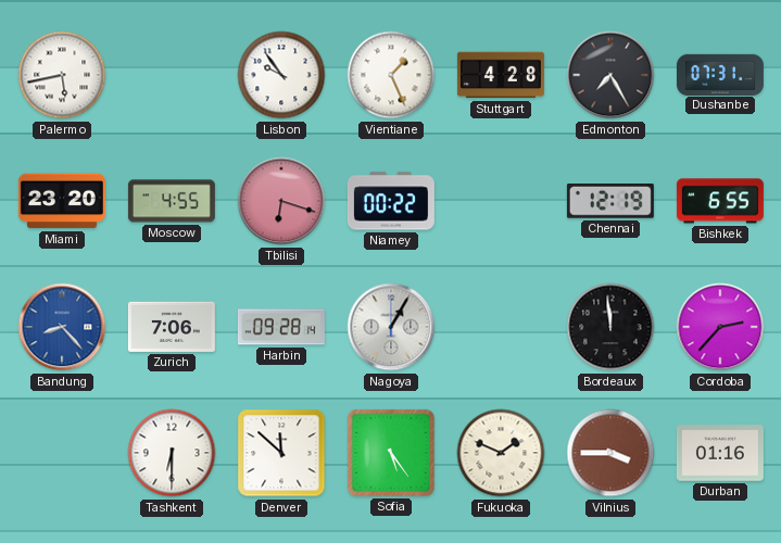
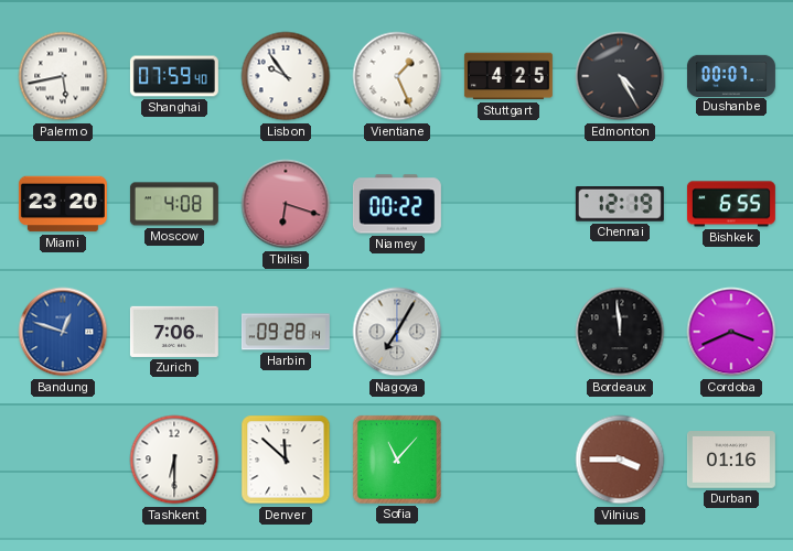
Shanghai: none -> 07:59 (174, 76)
Stuttgart: 4:28 -> 4:25 (508, 76)
Edmonton: 7:25 -> 4:25 (620, 76)
Dushanbe: 07:31 -> 00:07 (731, 75)
Moscow: 4:55 -> 4:08 (174, 204)
Bandung: 8:23 -> 12:48 (63, 332)
Nagoya: 1:05 -> 7:05 (397, 332)
Cordoba: 2:37 -> 3:41 (731, 332)
Sofia: 5:24 -> 11:07 (397, 460)
Fukuoka: 1:49 -> none (501, 453)
